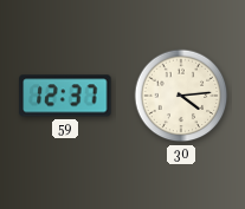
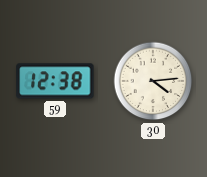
59: 12:37 -> 12:38 (55, 81)
